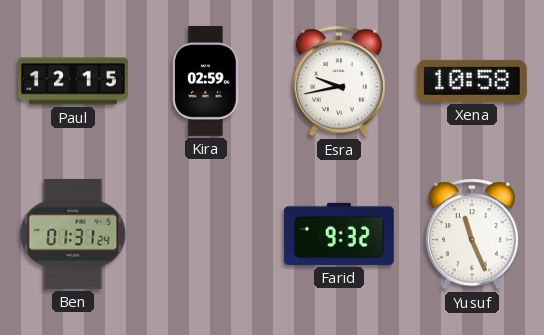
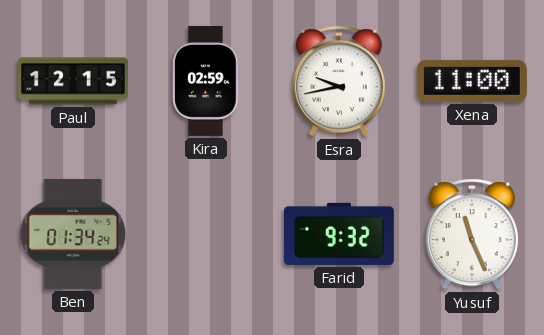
Xena: 10:58 -> 11:00 (472, 81)
Ben: 01:31 -> 01:34 (73, 234)
